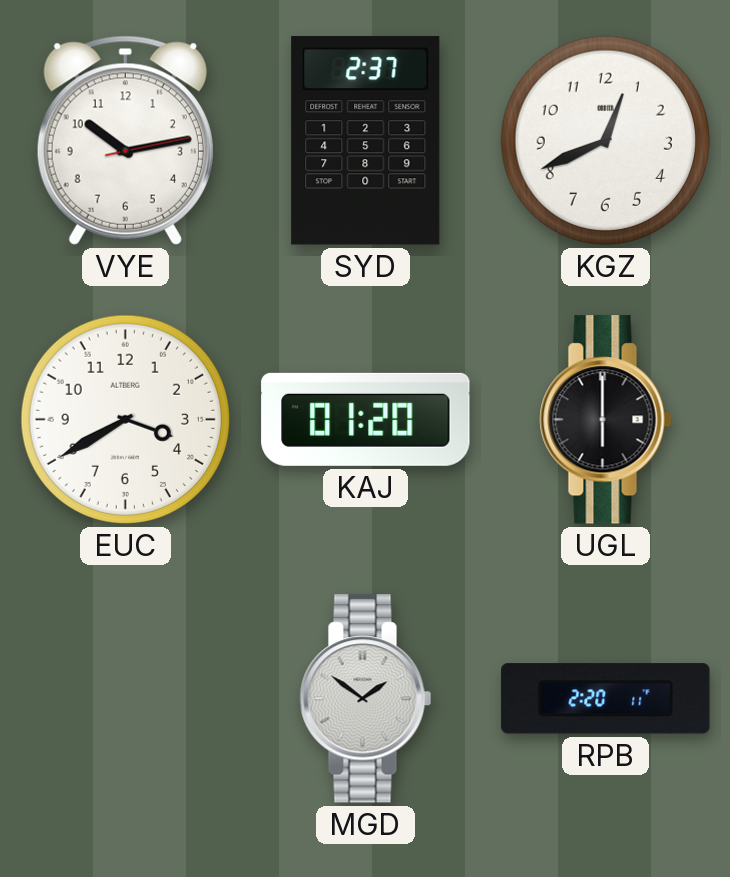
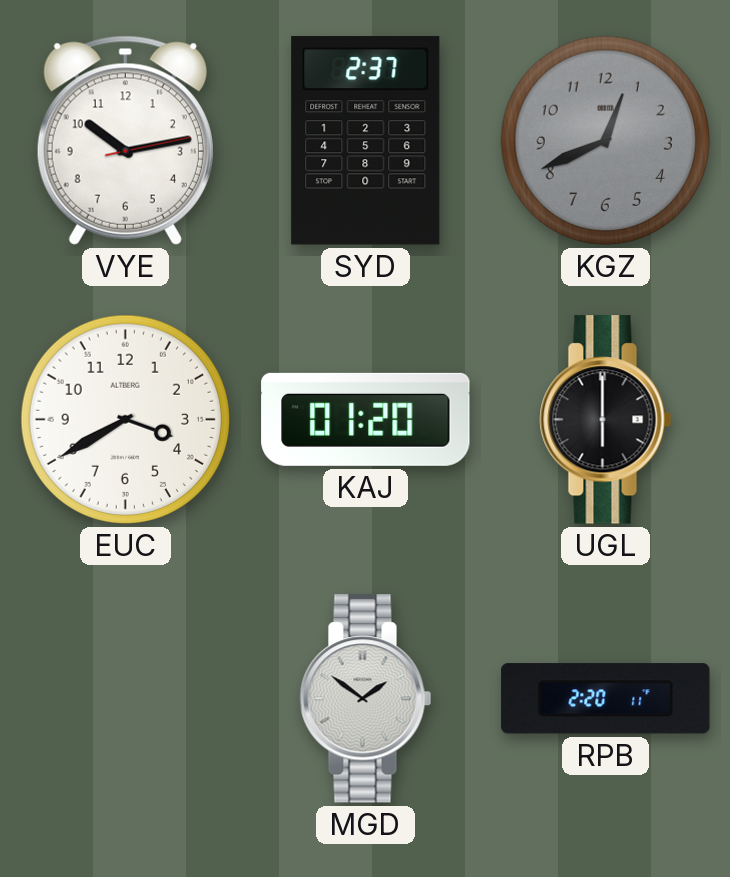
KGZ dial: white -> grey (605, 140)
